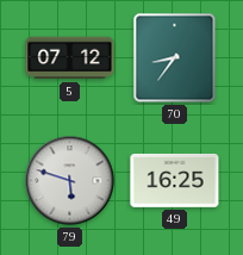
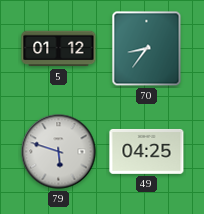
5: 07:12 -> 01:12 (59, 49)
49: 16:25 -> 04:25 (147, 151)
